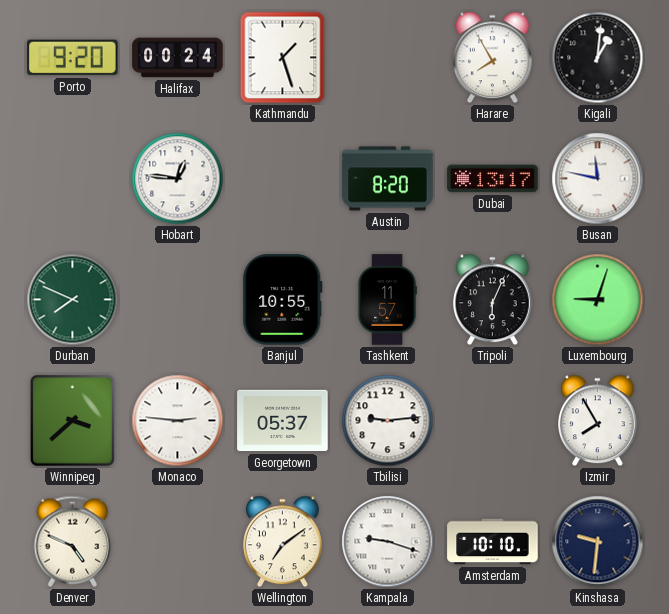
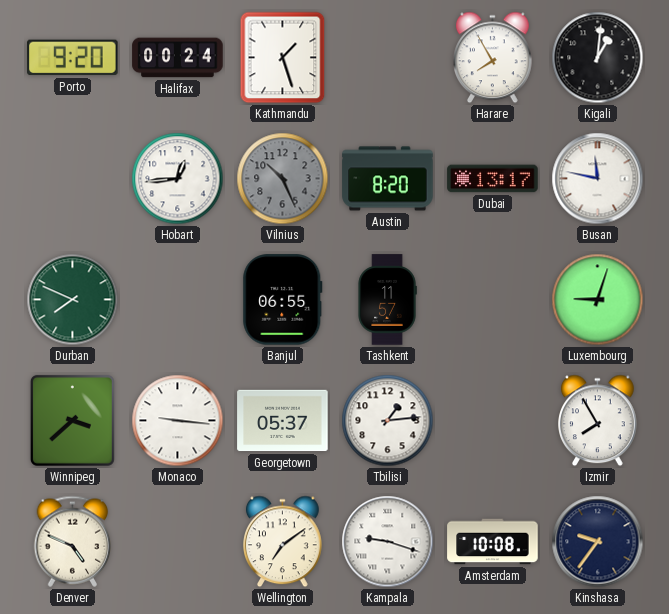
Hobart: 12:46 -> 12:44 (178, 179)
Vilnius: none -> 10:26 (283, 179)
Banjul: 10:55 -> 06:55 (283, 300)
Tripoli: 6:04 -> none (493, 300)
Monaco: 2:46 -> 9:16 (178, 421)
Tbilisi: 9:14 -> 1:14 (388, 421)
Amsterdam: 10:10 -> 10:08 (493, 542)
Kinshasa: 9:31 -> 9:36 (598, 542)
